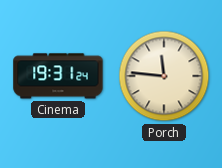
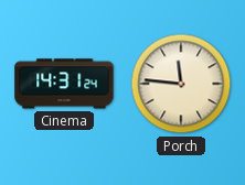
Cinema: 19:31 -> 14:31 (64, 84)
